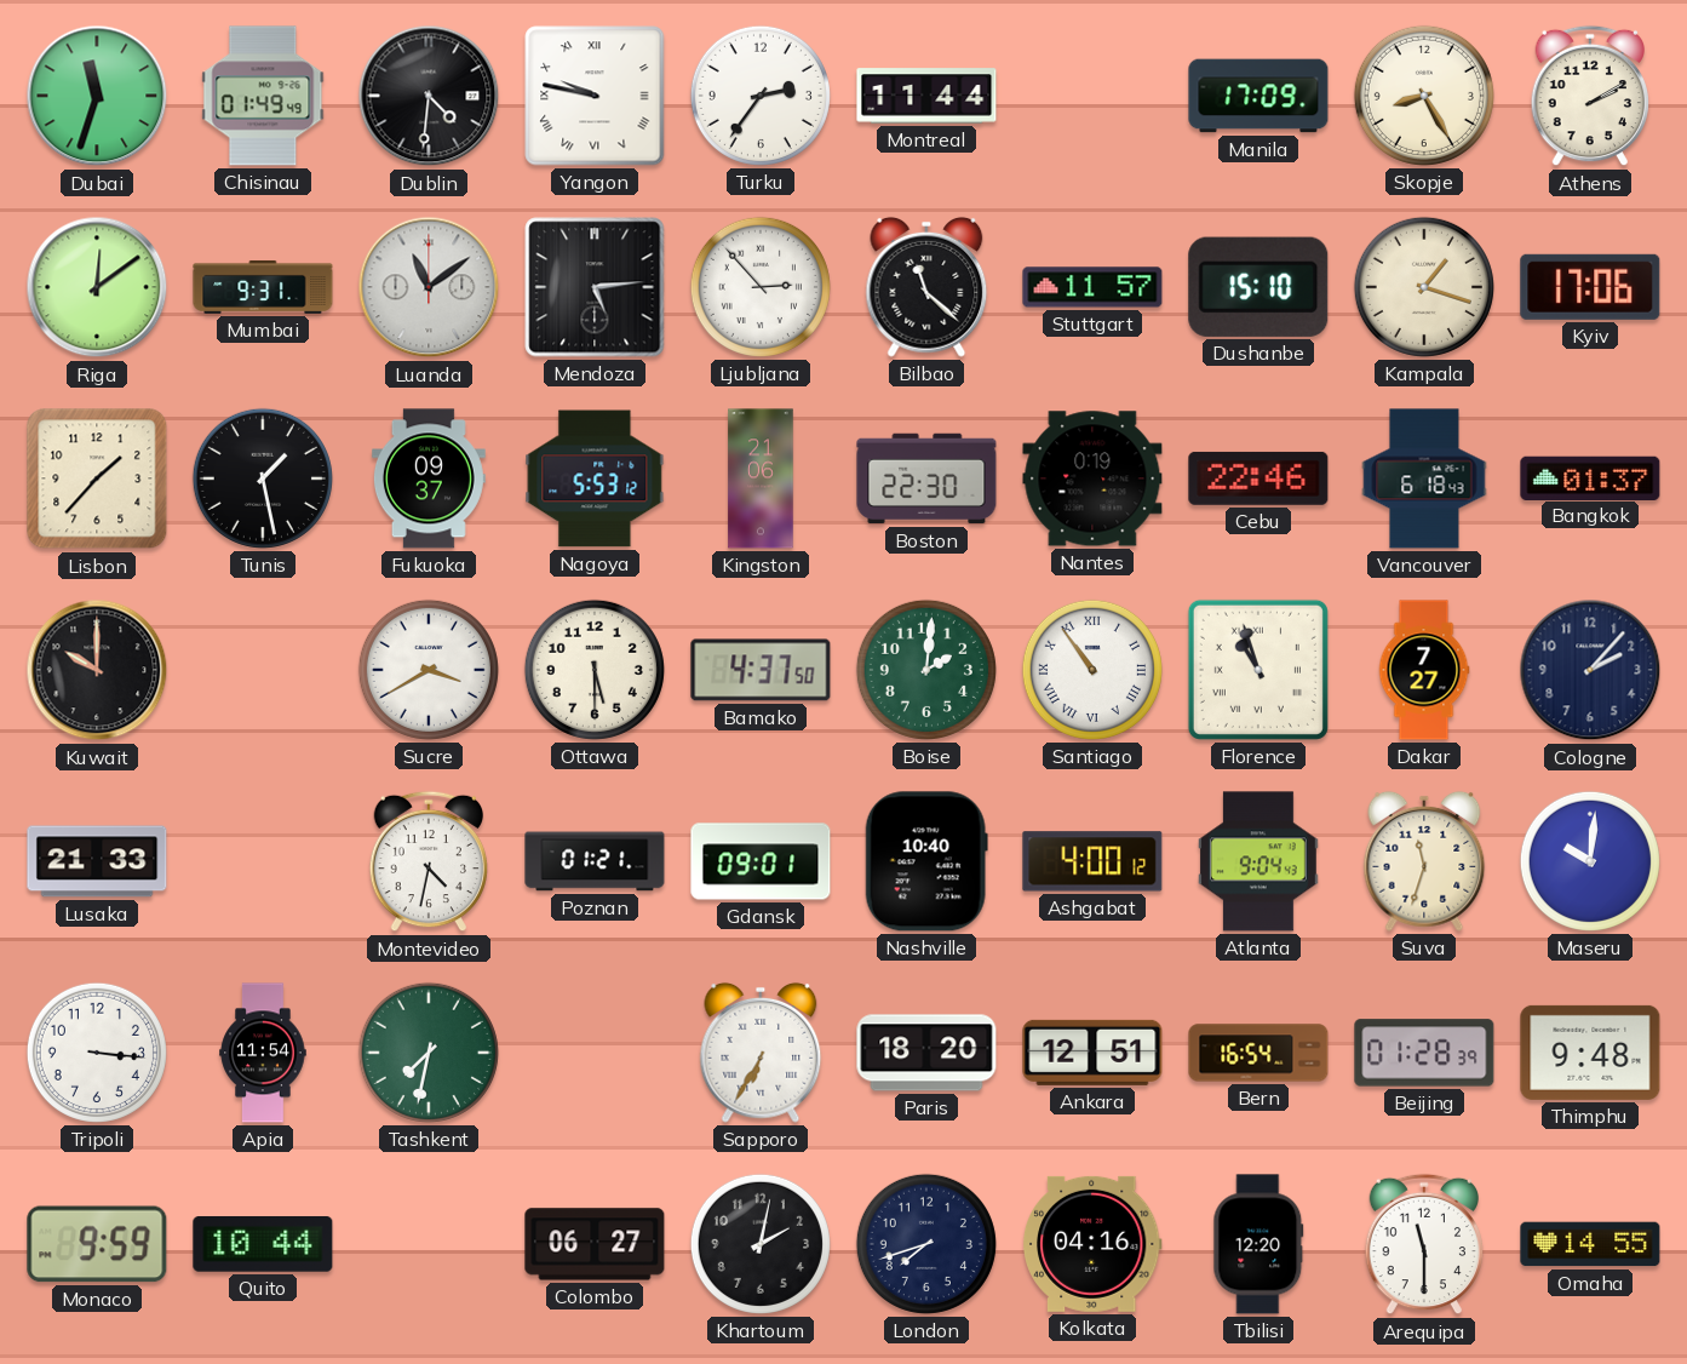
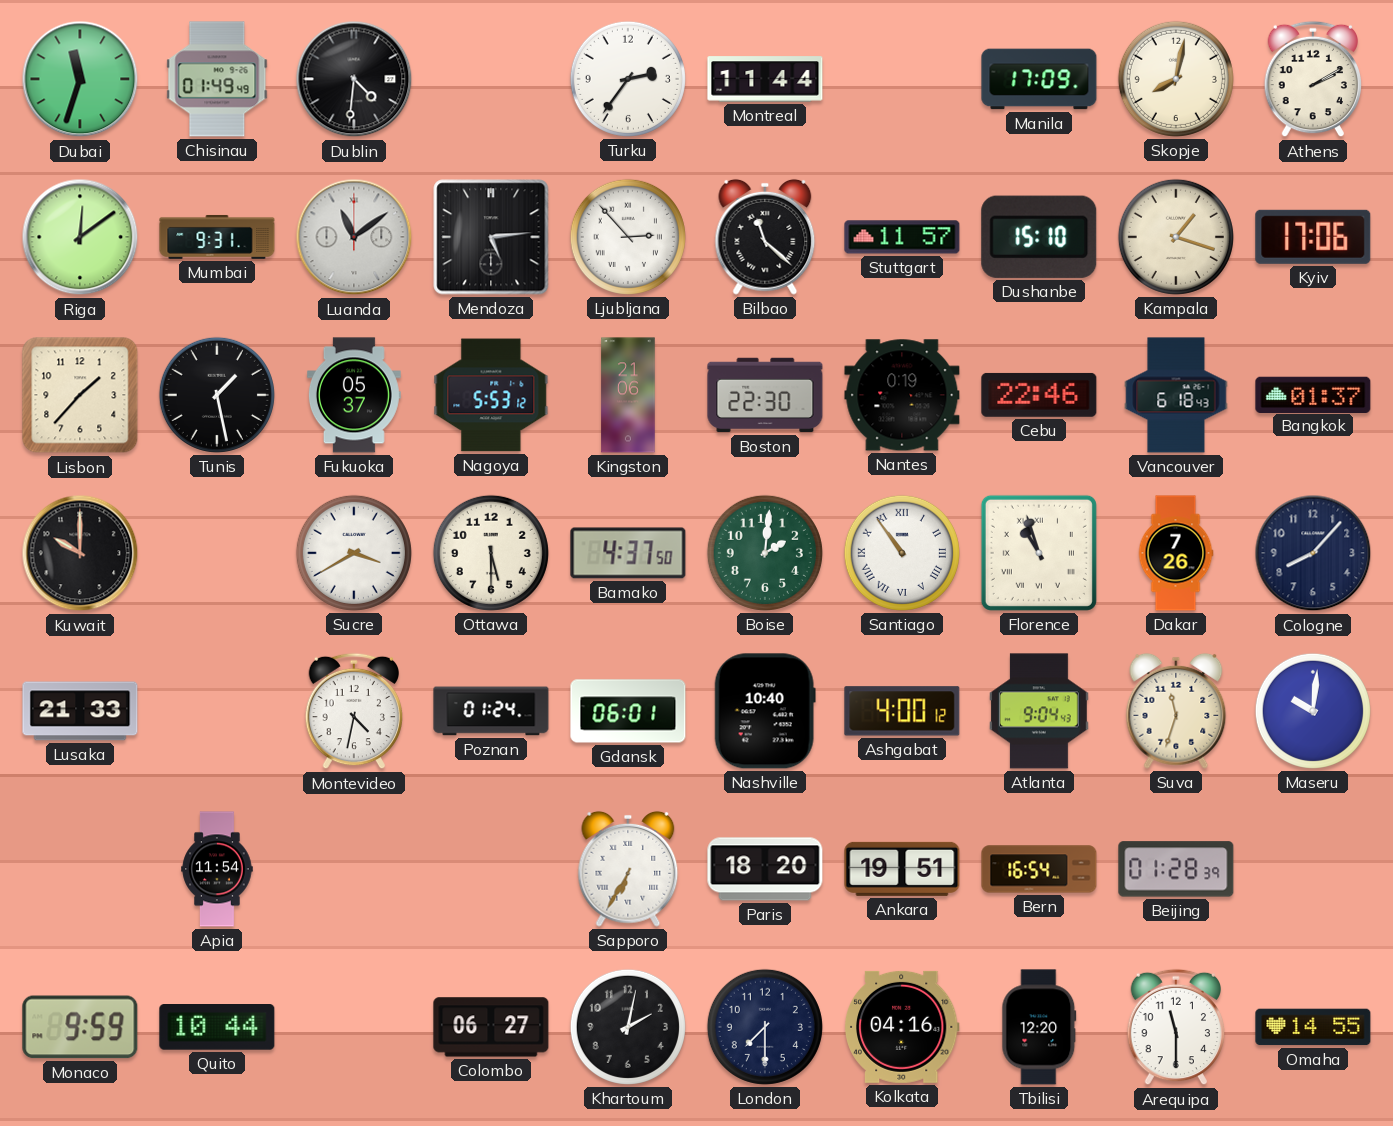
Yangon: 9:47 -> none (595, 96)
Skopje: 8:25 -> 8:02 (1176, 79)
Fukuoka: 09:37 -> 05:37 (354, 395)
Dakar: 7:27 -> 7:26 (1176, 553)
Cologne: 2:07 -> 8:07 (1313, 553)
Poznan: 01:21 -> 01:24 (491, 711)
Gdansk: 09:01 -> 06:01 (628, 711)
Tripoli: 3:16 -> none (97, 1053)
Tashkent: 7:32 -> none (429, 1053)
Ankara: 12:51 -> 19:51 (902, 869)
Thimphu: 9:48 -> none (1590, 1053)
London: 7:42 -> 7:30 (765, 1027)
